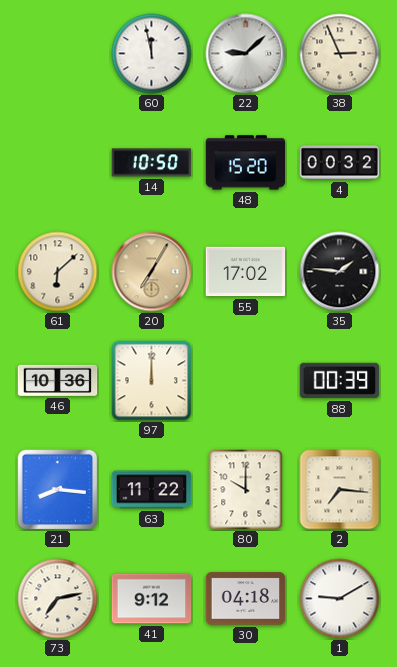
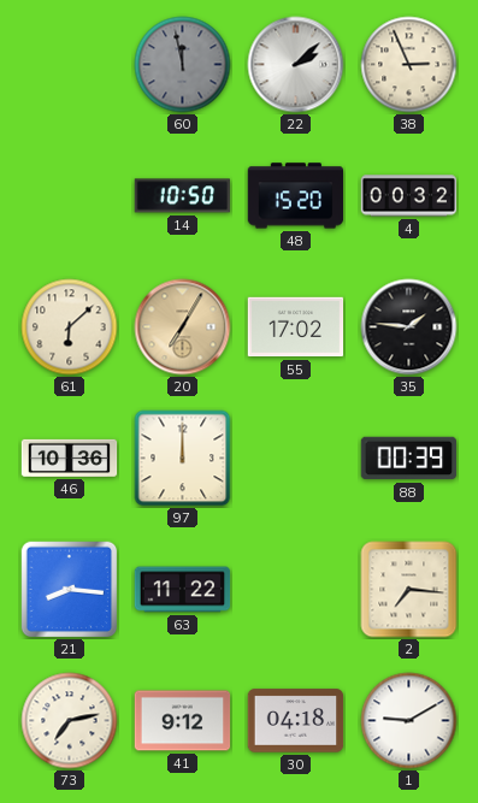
60 dial: white -> grey (183, 65)
22: 9:08 -> 2:08 (296, 65)
80: 10:00 -> none (246, 490)
